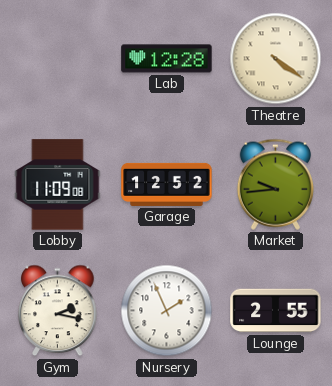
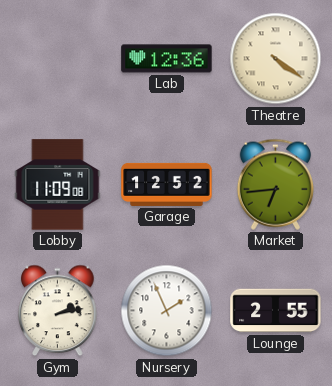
Lab: 12:28 -> 12:36 (167, 59)
Market: 9:44 -> 6:44 (275, 184)
Gym: 2:17 -> 2:13 (58, 311)
